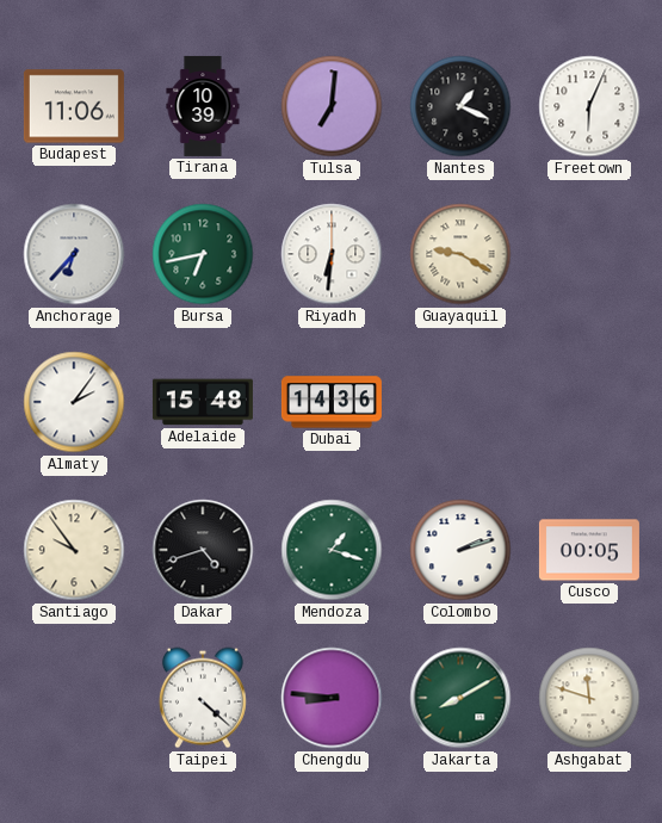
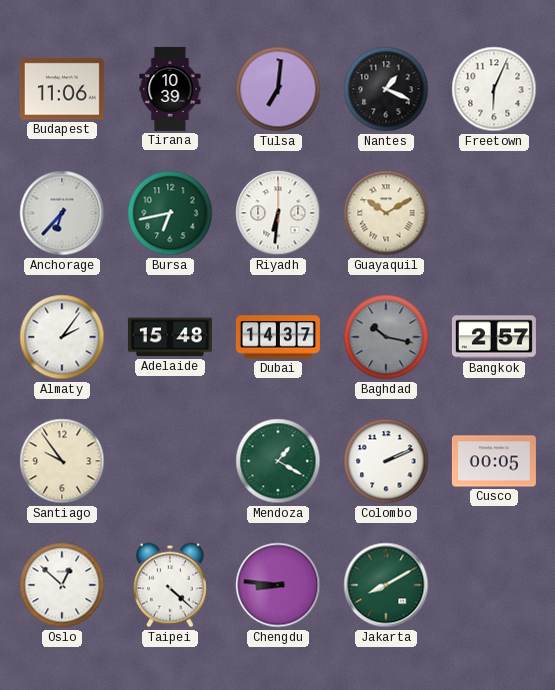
Guayaquil: 9:20 -> 10:10 (386, 213)
Dubai: 14:36 -> 14:37 (278, 337)
Baghdad: none -> 10:17 (386, 337)
Bangkok: none -> 2:57 (494, 337)
Dakar: 4:42 -> none (203, 550)
Mendoza: 1:18 -> 1:20 (278, 461)
Colombo: 2:12 -> 2:11 (386, 461)
Oslo: none -> 12:52 (62, 585)
Ashgabat: 11:48 -> none (589, 698)
